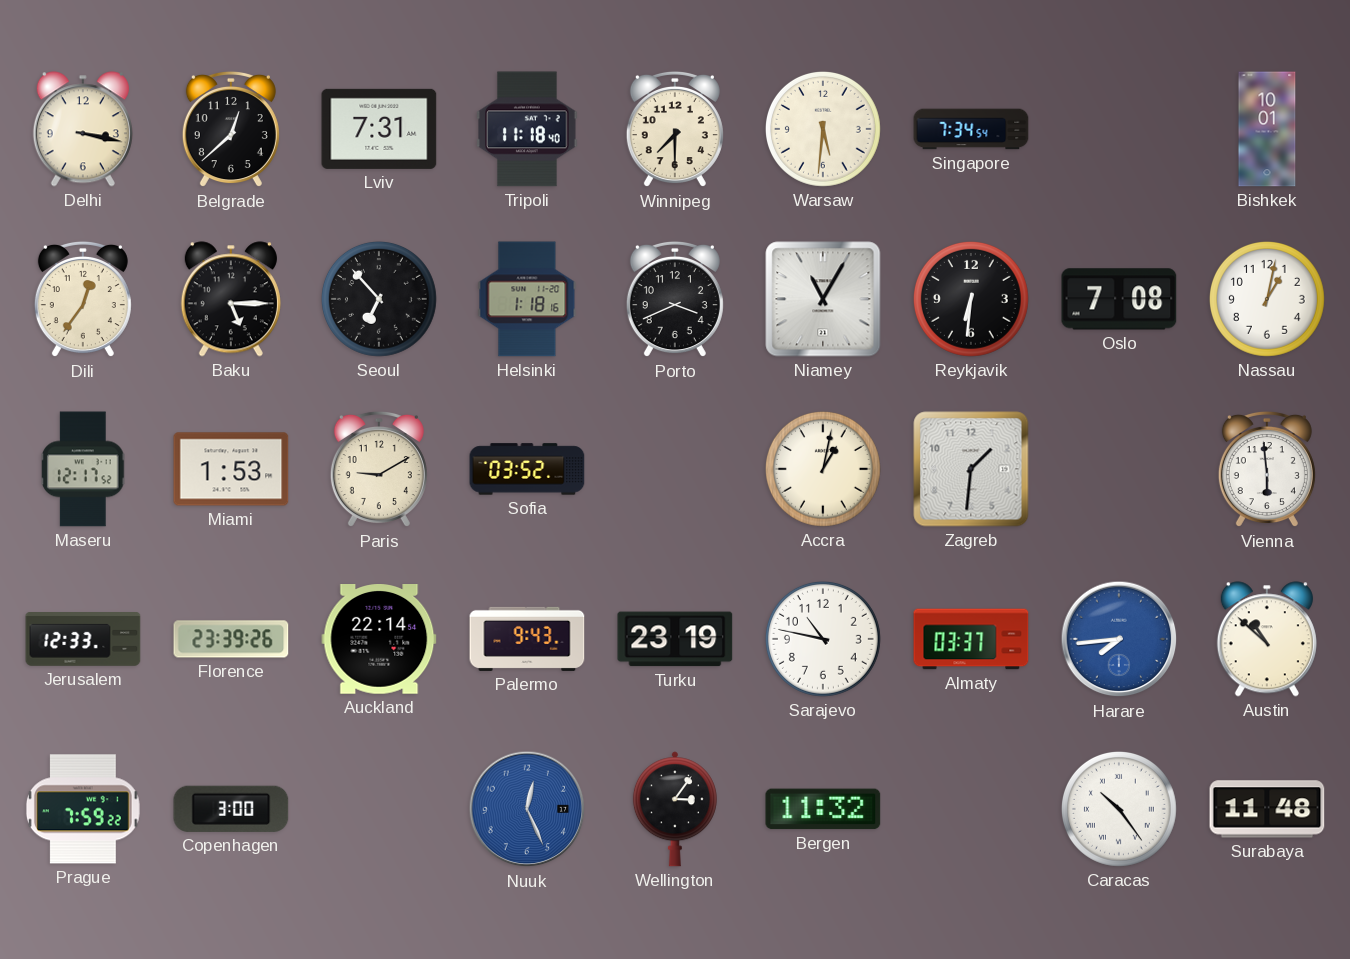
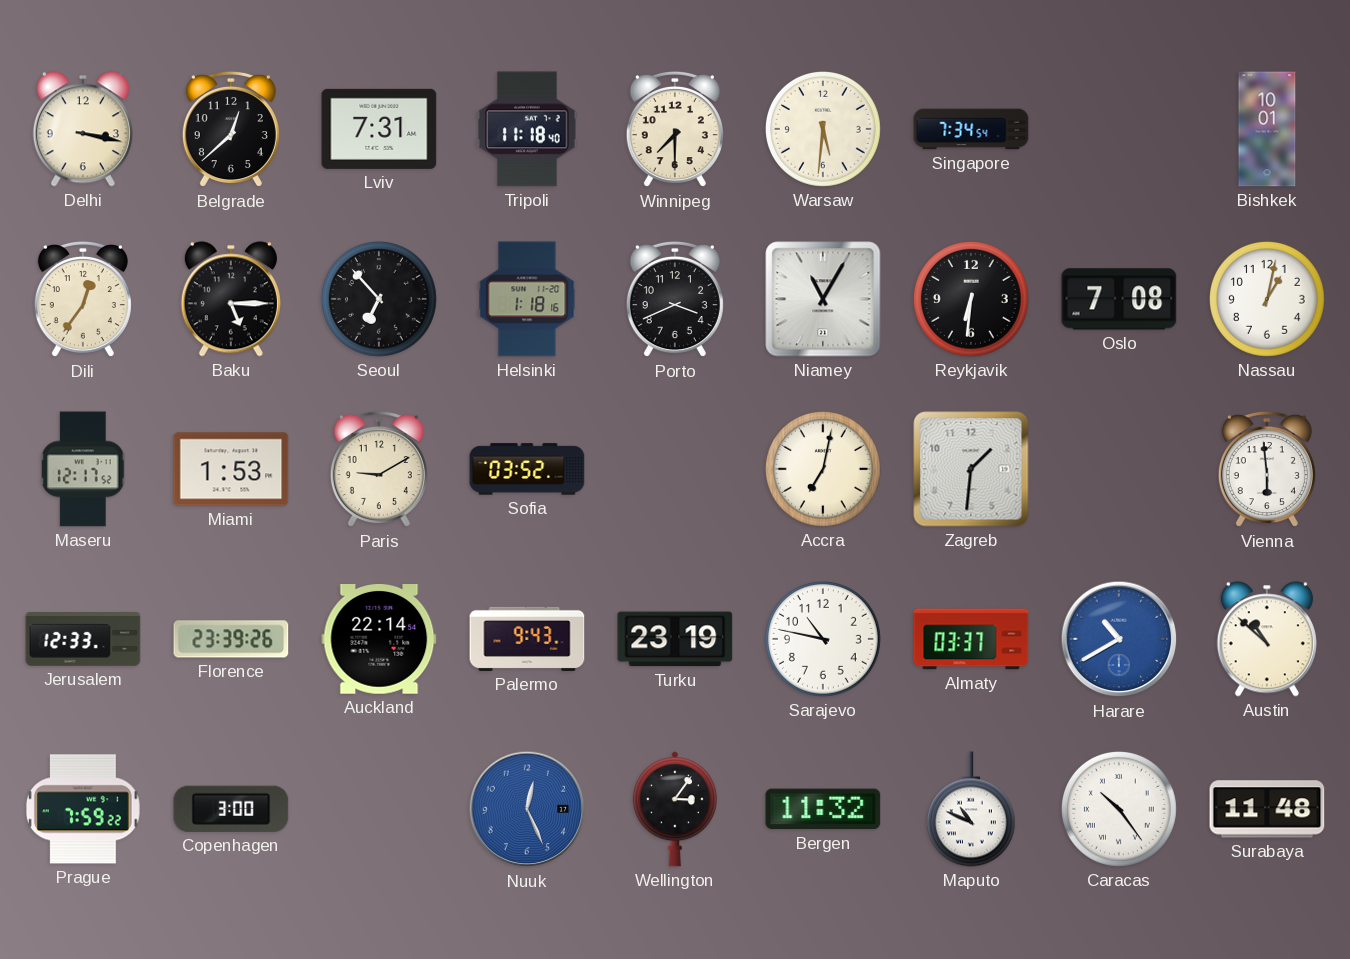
Accra: 1:02 -> 7:02 (823, 469)
Harare: 7:44 -> 10:40 (1119, 639)
Maputo: none -> 10:49 (971, 809)
